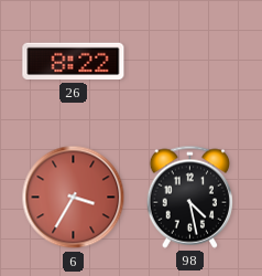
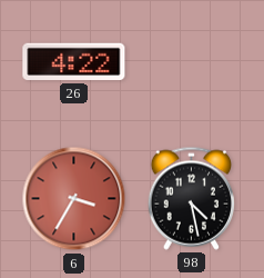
26: 8:22 -> 4:22 (74, 62)
